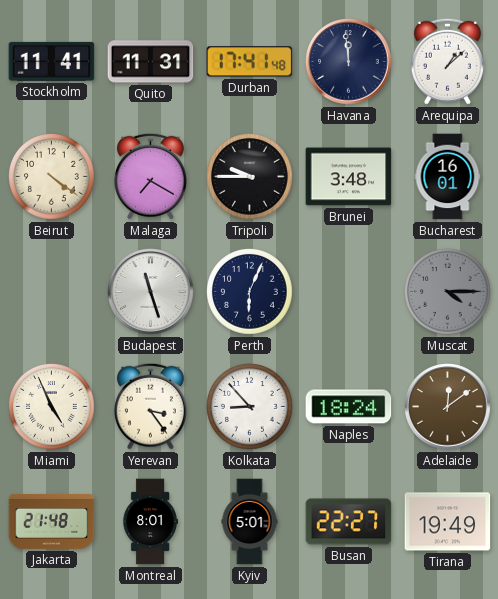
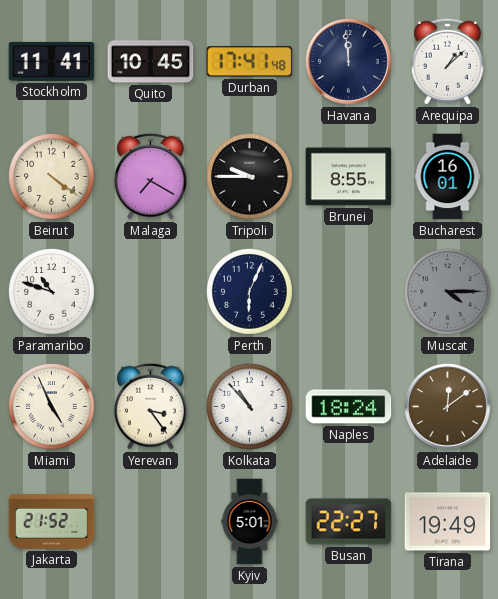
Quito: 11:31 -> 10:45 (151, 62)
Brunei: 3:48 -> 8:55 (349, 177)
Paramaribo: none -> 10:48 (52, 292)
Budapest: 11:27 -> none (151, 292)
Kolkata: 8:53 -> 10:53 (250, 407)
Jakarta: 21:48 -> 21:52 (52, 521)
Montreal: 8:01 -> none (150, 522)
